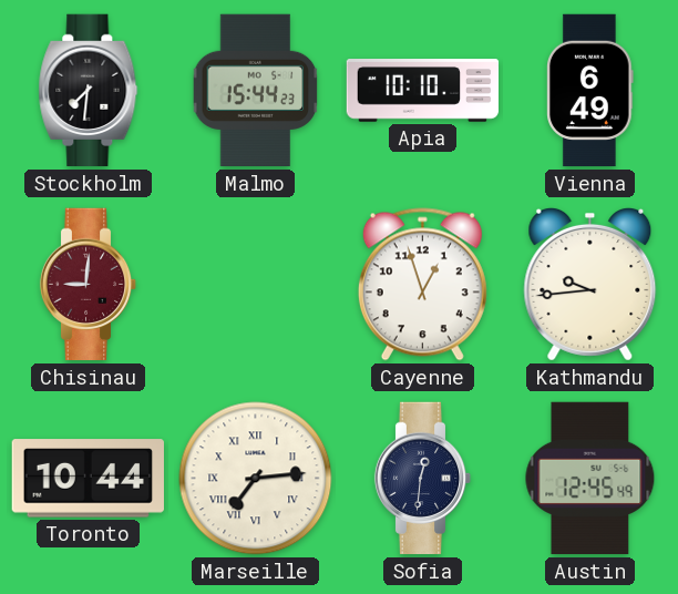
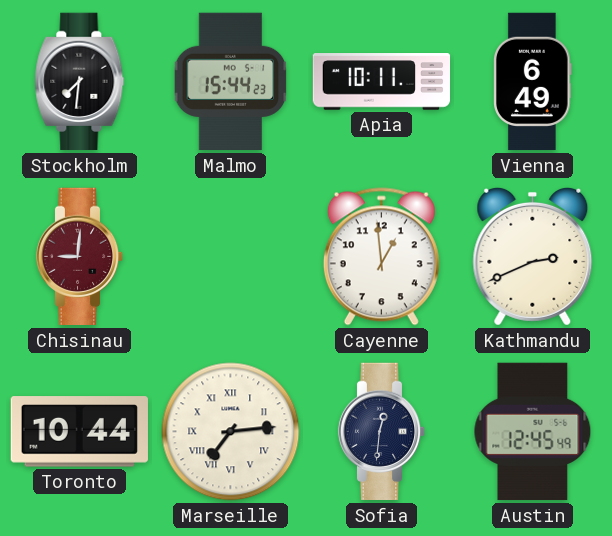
Apia: 10:10 -> 10:11 (382, 82)
Cayenne: 12:57 -> 12:59 (381, 257)
Kathmandu: 9:44 -> 2:41 (533, 256)
